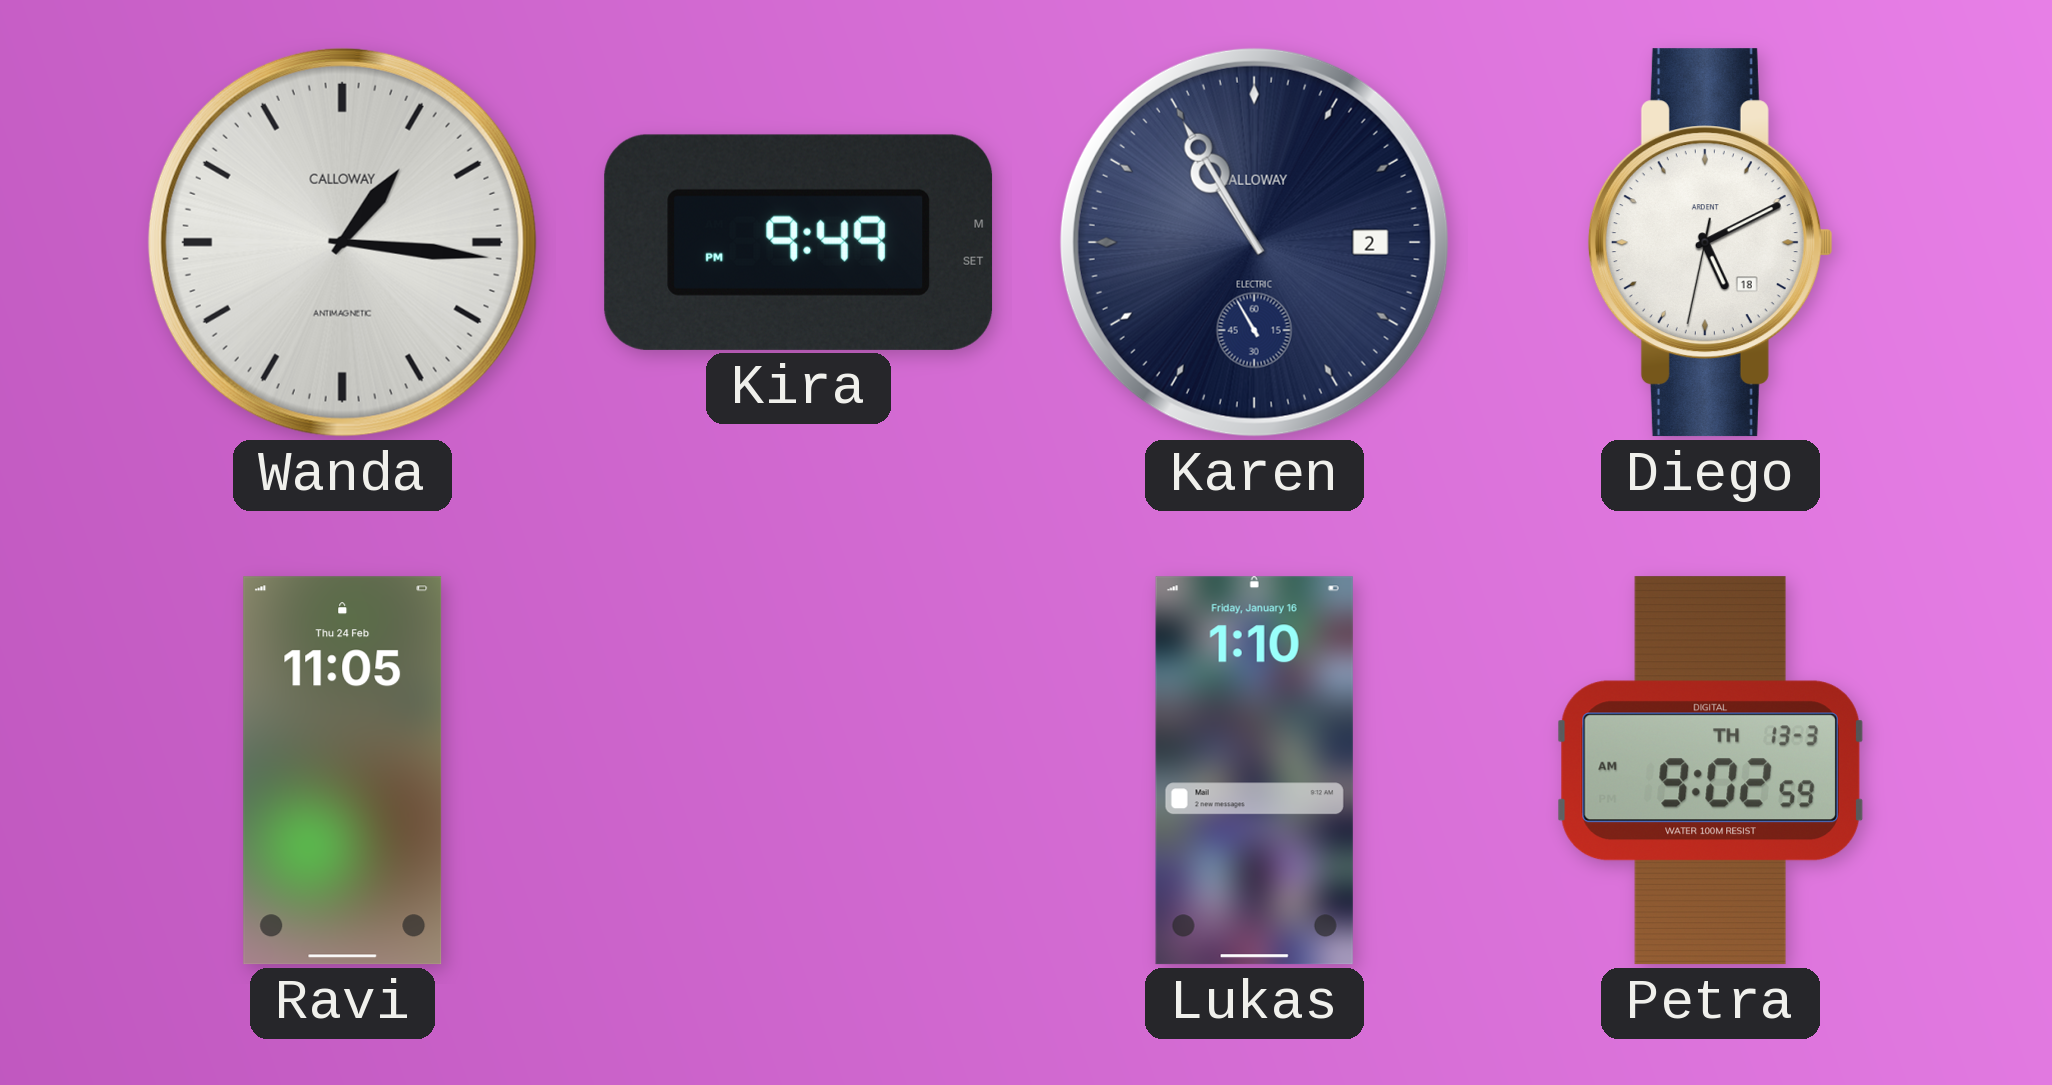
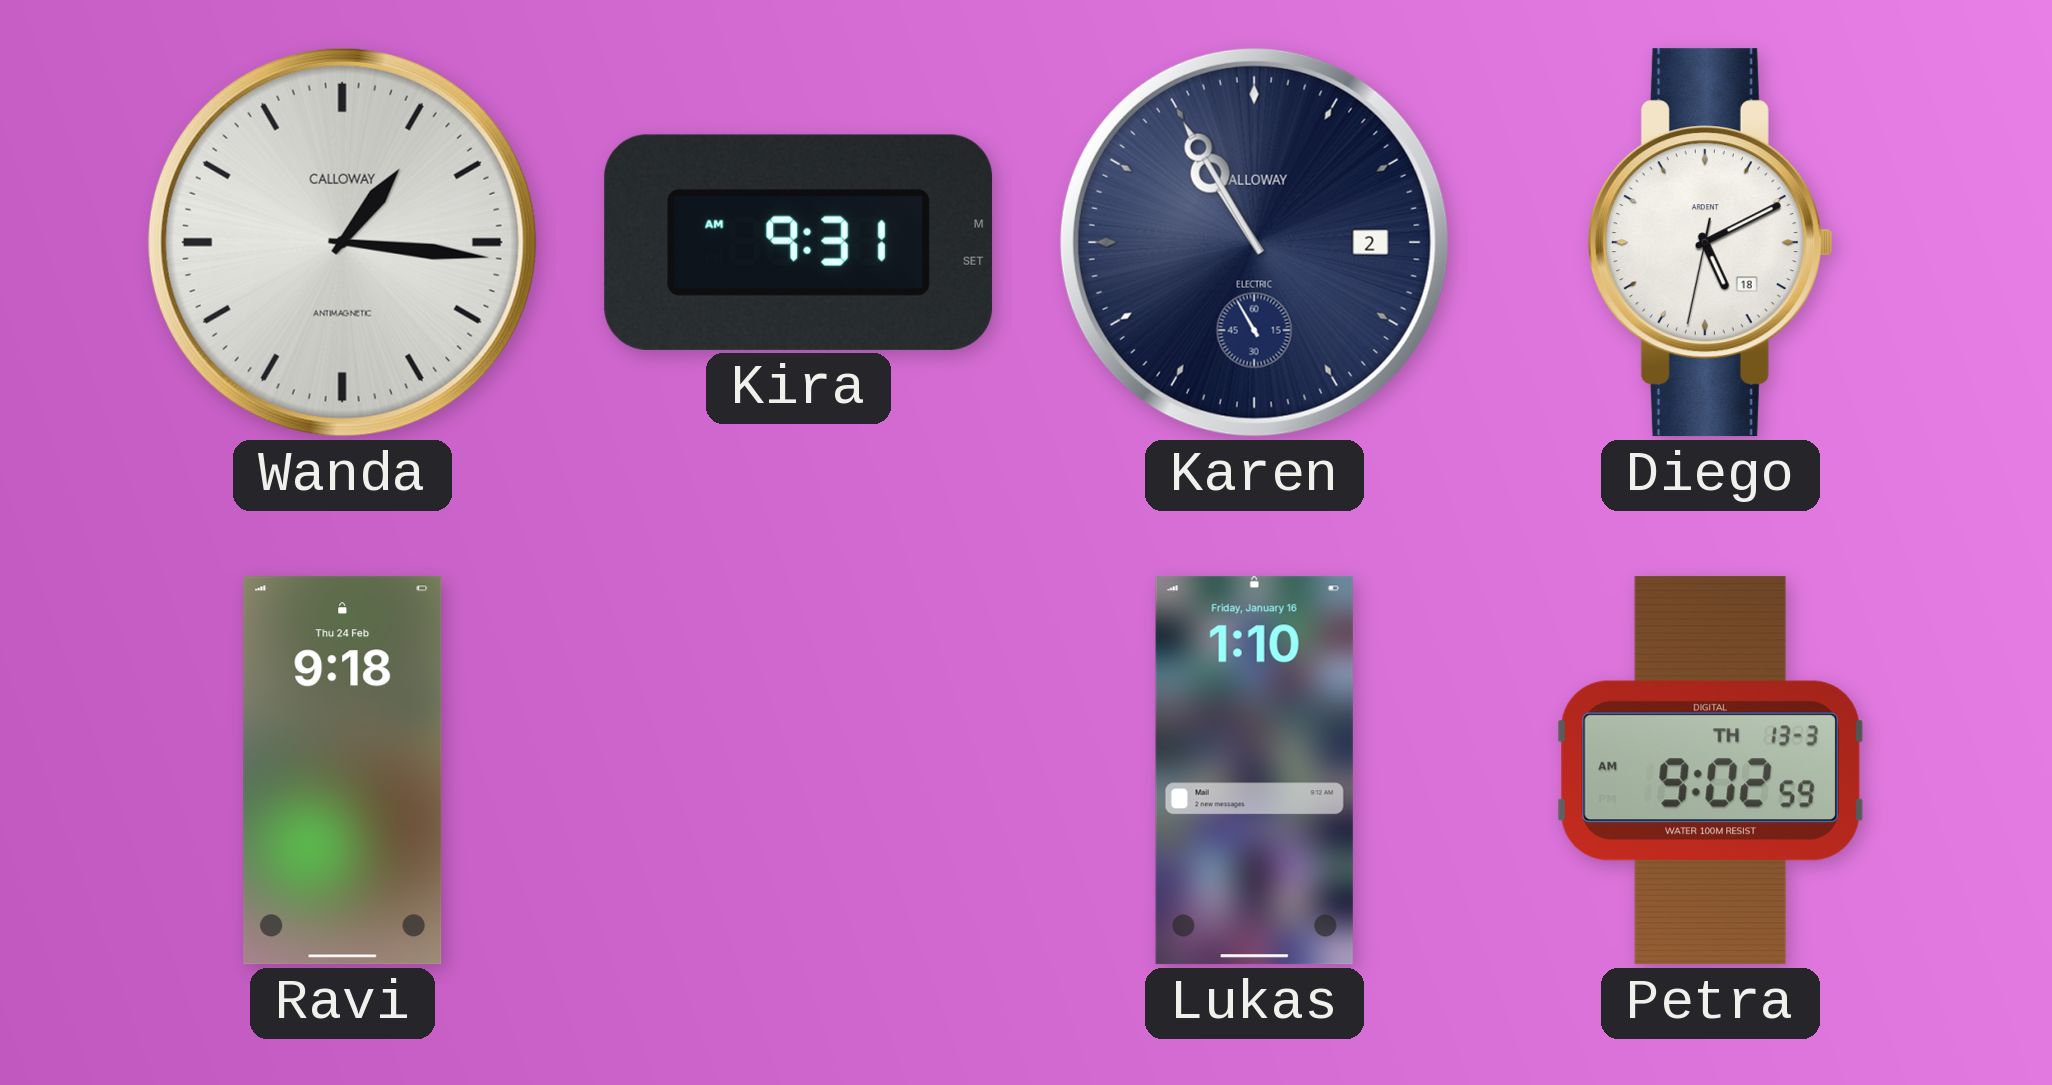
Kira: 9:49 -> 9:31 (799, 242)
Ravi: 11:05 -> 9:18 (343, 771)
